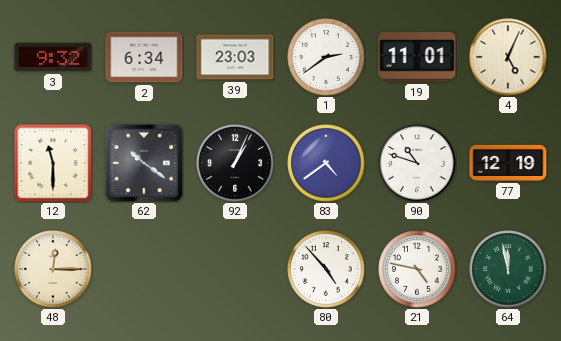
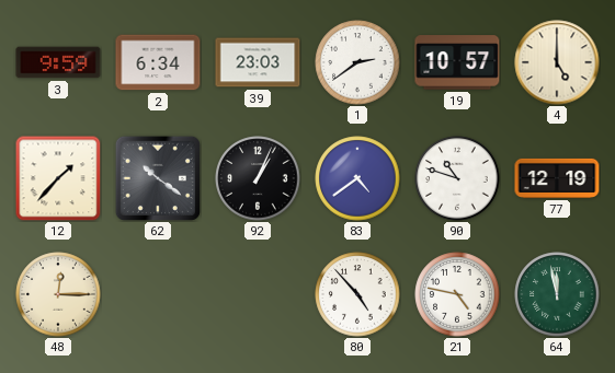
3: 9:32 -> 9:59 (58, 62)
19: 11:01 -> 10:57 (457, 62)
4: 5:04 -> 5:00 (557, 62)
12: 11:30 -> 1:37 (58, 178)
